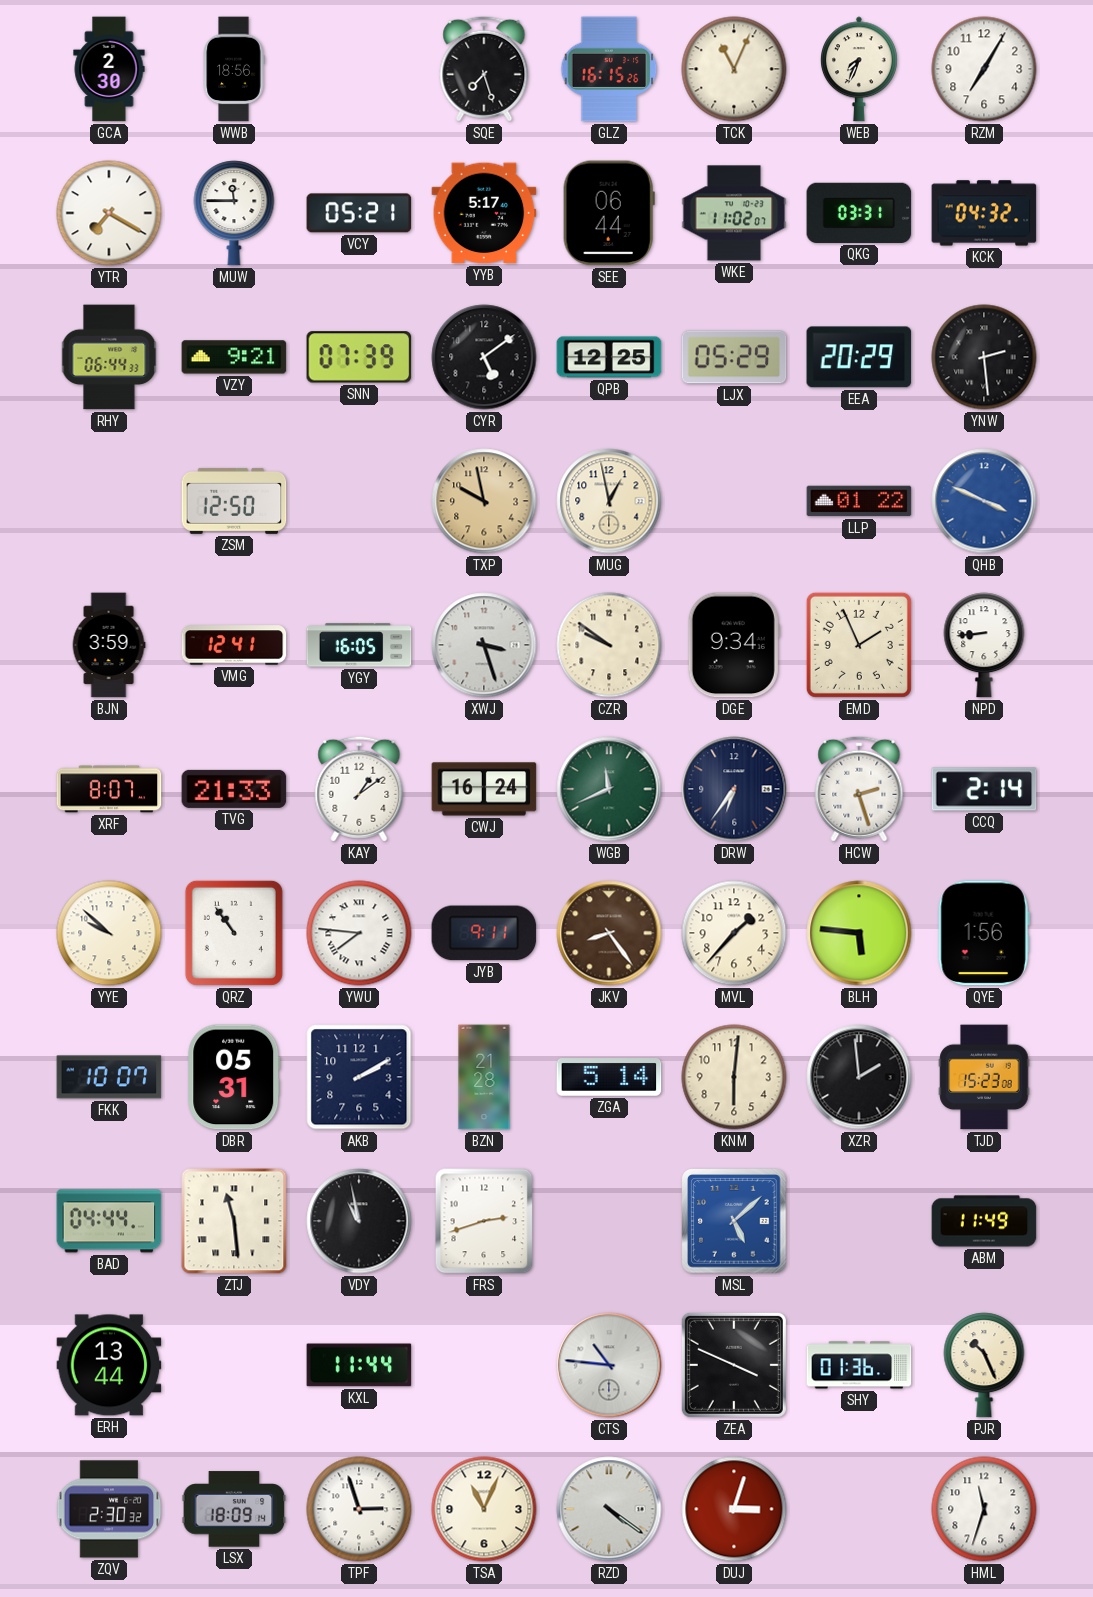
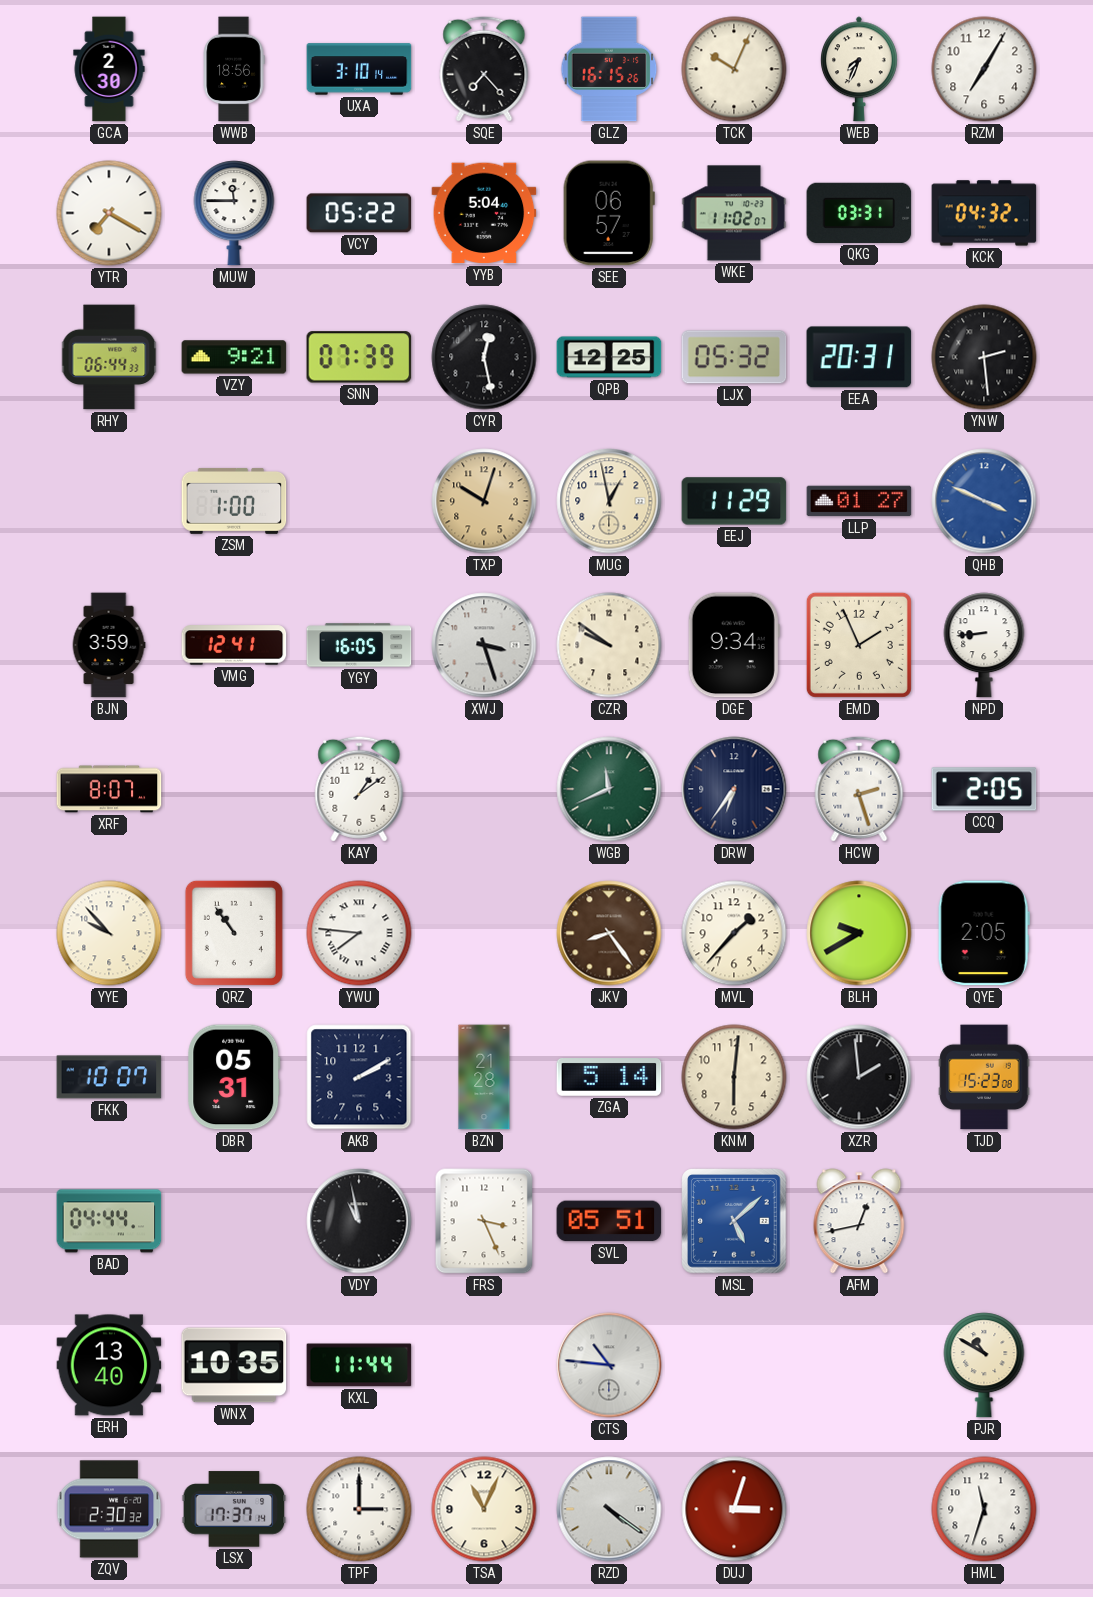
UXA: none -> 3:10 (359, 69)
SQE: 7:27 -> 7:23 (484, 69)
TCK: 11:04 -> 10:04 (734, 69)
VCY: 05:21 -> 05:22 (359, 213)
YYB: 5:17 -> 5:04 (484, 213)
SEE: 06:44 -> 06:57 (609, 213)
CYR: 5:09 -> 12:28 (484, 357)
LJX: 05:29 -> 05:32 (734, 357)
EEA: 20:29 -> 20:31 (859, 357)
ZSM: 12:50 -> 1:00 (234, 501)
TXP: 9:58 -> 10:03 (484, 501)
EEJ: none -> 11:29 (734, 501)
LLP: 01:22 -> 01:27 (859, 501)
TVG: 21:33 -> none (234, 789)
CWJ: 16:24 -> none (484, 789)
CCQ: 2:14 -> 2:05 (984, 789)
YYE: 9:52 -> 9:53 (109, 933)
JYB: 9:11 -> none (484, 933)
BLH: 5:46 -> 9:40 (859, 933)
QYE: 1:56 -> 2:05 (984, 933)
ZTJ: 11:29 -> none (234, 1221)
FRS: 2:42 -> 3:26 (484, 1221)
SVL: none -> 05:51 (609, 1221)
AFM: none -> 12:43 (859, 1221)
ABM: 11:49 -> none (984, 1221)
ERH: 13:44 -> 13:40 (109, 1365)
WNX: none -> 10:35 (234, 1365)
ZEA: 3:49 -> none (734, 1365)
SHY: 01:36 -> none (859, 1365)
PJR: 10:26 -> 10:50 (984, 1365)
LSX: 18:09 -> 17:37 (234, 1509)
TPF: 2:57 -> 3:00 (359, 1509)
